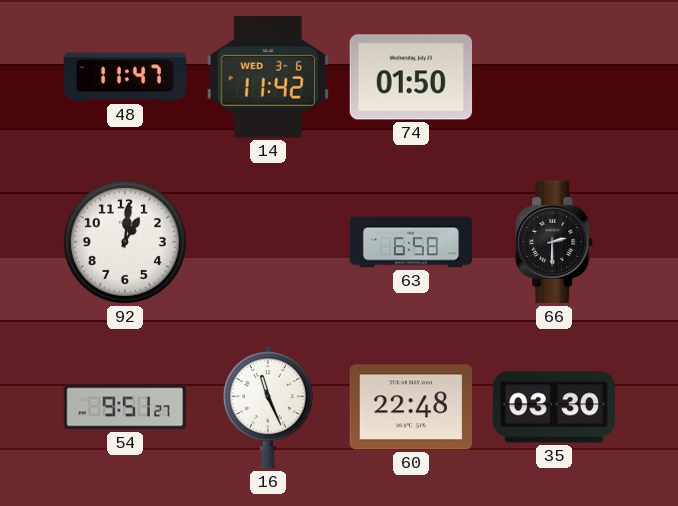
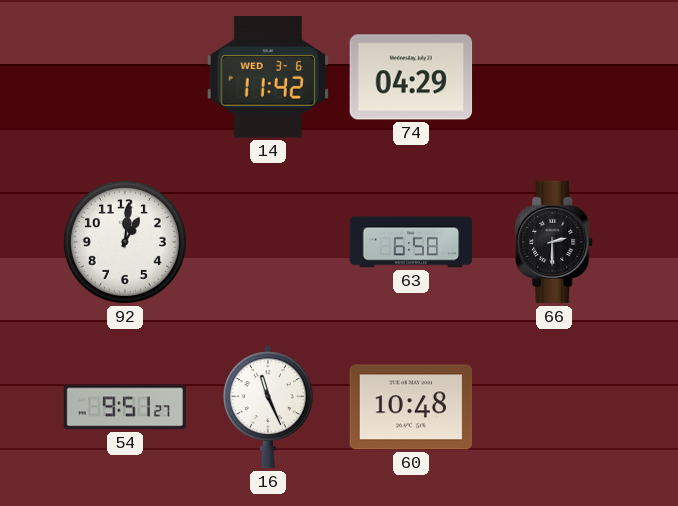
48: 11:47 -> none (125, 77)
74: 01:50 -> 04:29 (411, 77)
60: 22:48 -> 10:48 (411, 407)
35: 03:30 -> none (554, 407)
